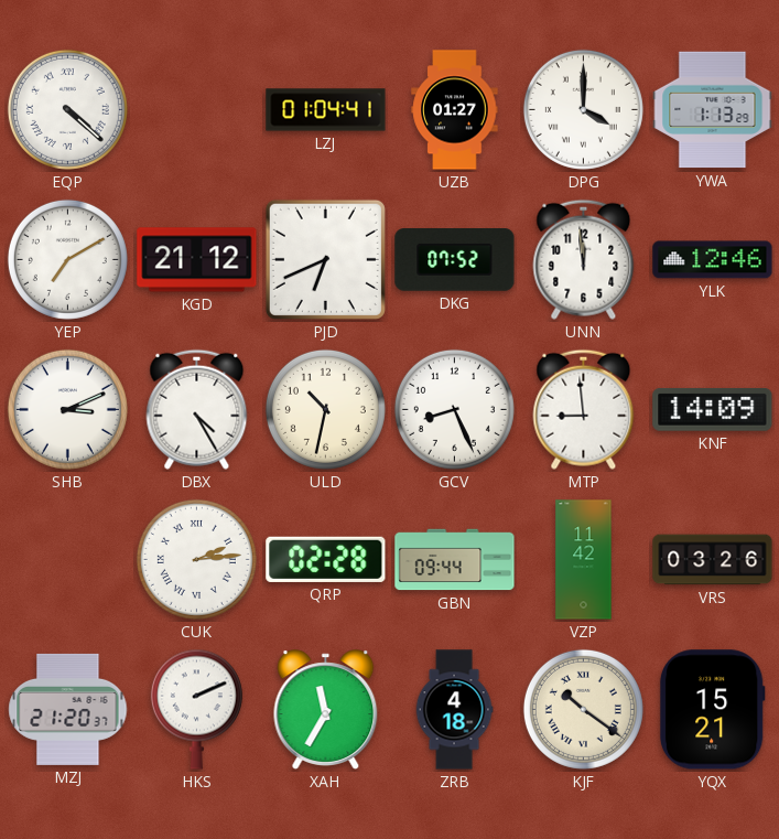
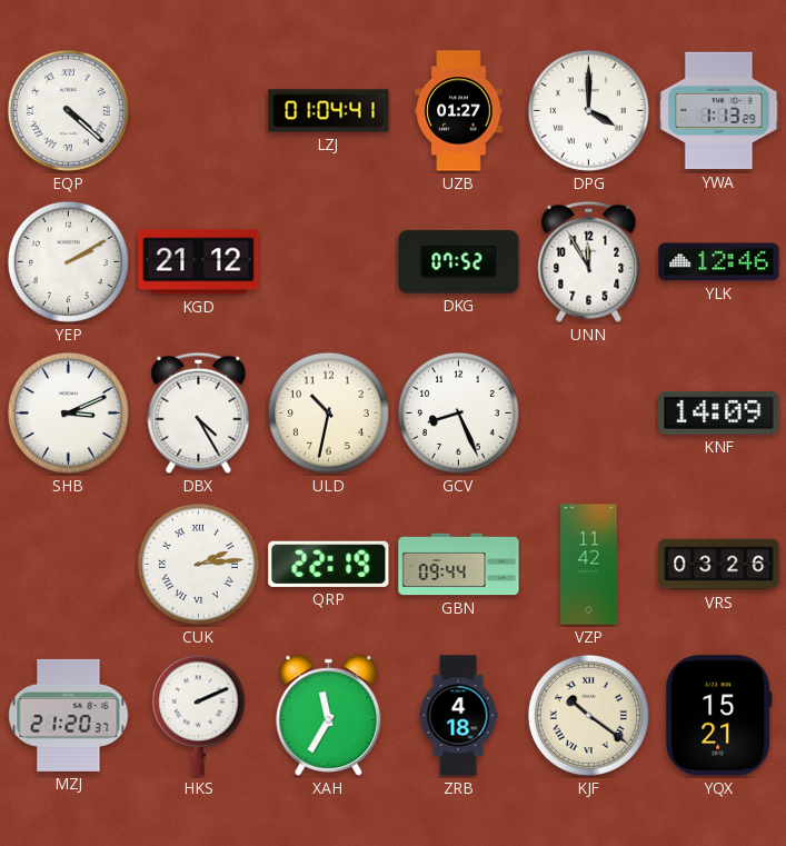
YEP: 7:10 -> 2:10 (68, 261)
PJD: 6:41 -> none (325, 259)
UNN: 11:59 -> 11:55 (589, 261)
MTP: 8:59 -> none (584, 409)
QRP: 02:28 -> 22:19 (329, 564)
